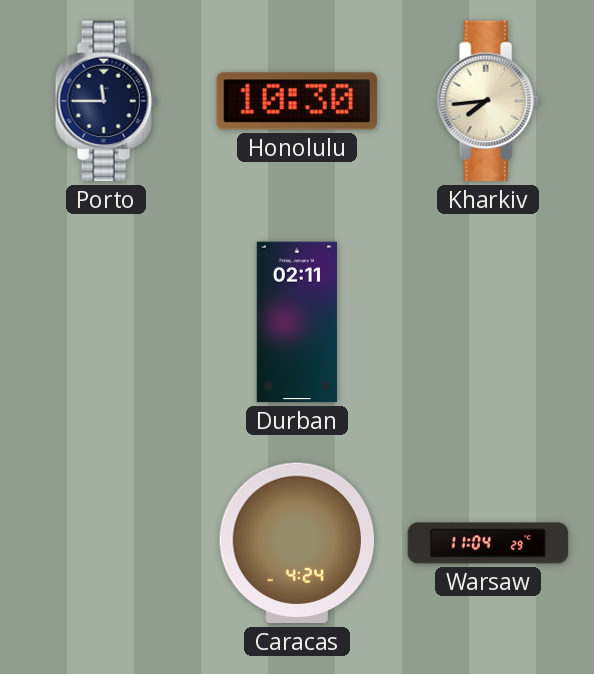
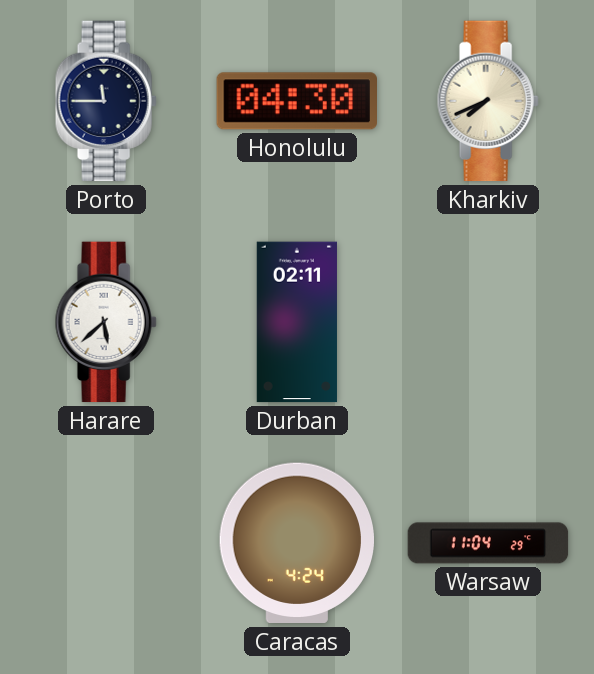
Honolulu: 10:30 -> 04:30 (296, 101)
Kharkiv: 7:44 -> 7:41 (488, 101)
Harare: none -> 5:38 (106, 322)
